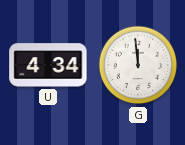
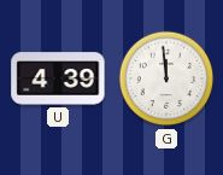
U: 4:34 -> 4:39 (58, 78)
